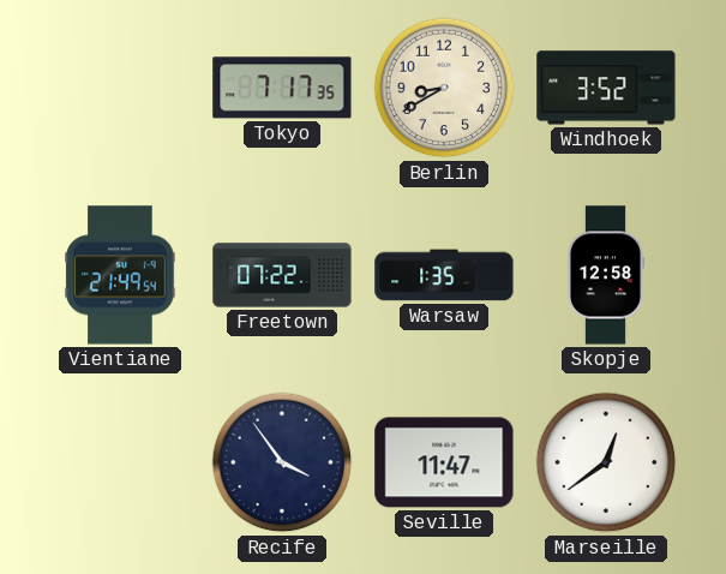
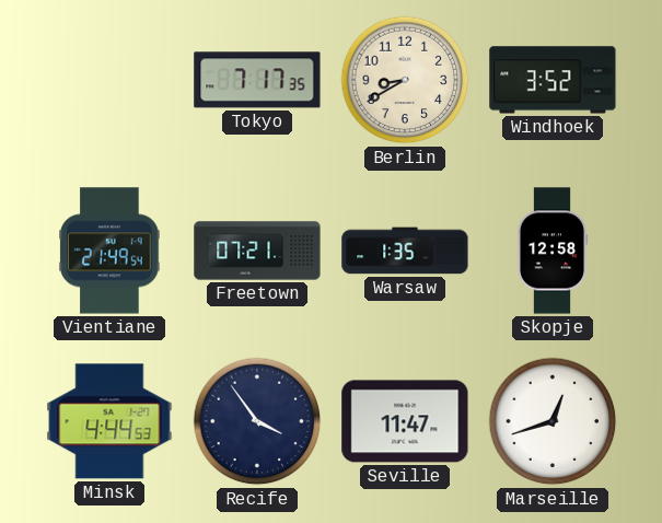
Freetown: 07:22 -> 07:21 (257, 251)
Minsk: none -> 4:44 (109, 421)
Marseille: 12:39 -> 12:42 (553, 421)
